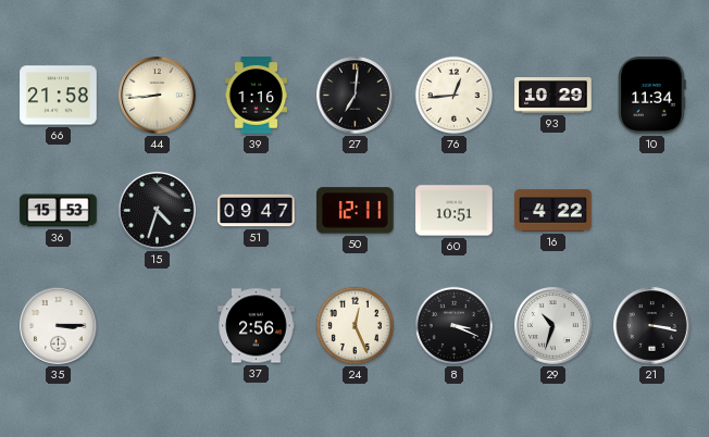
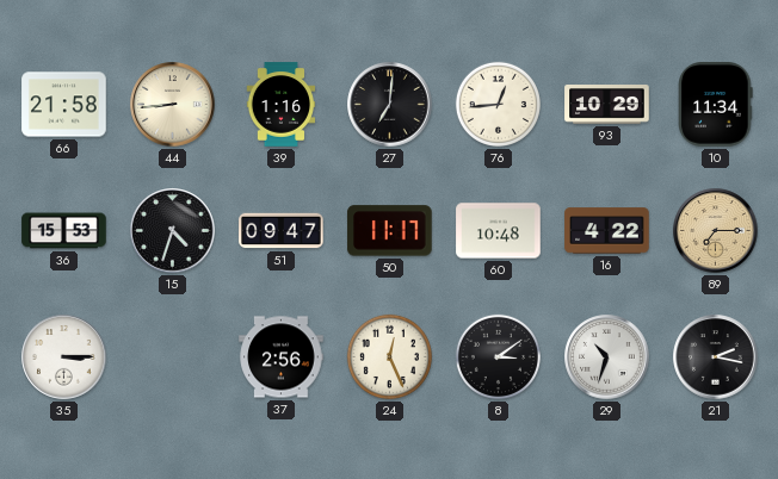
50: 12:11 -> 11:17 (390, 231)
60: 10:51 -> 10:48 (499, 231)
89: none -> 7:15 (716, 231)
8: 3:19 -> 3:09 (498, 356)
21: 3:17 -> 2:17 (716, 357)
